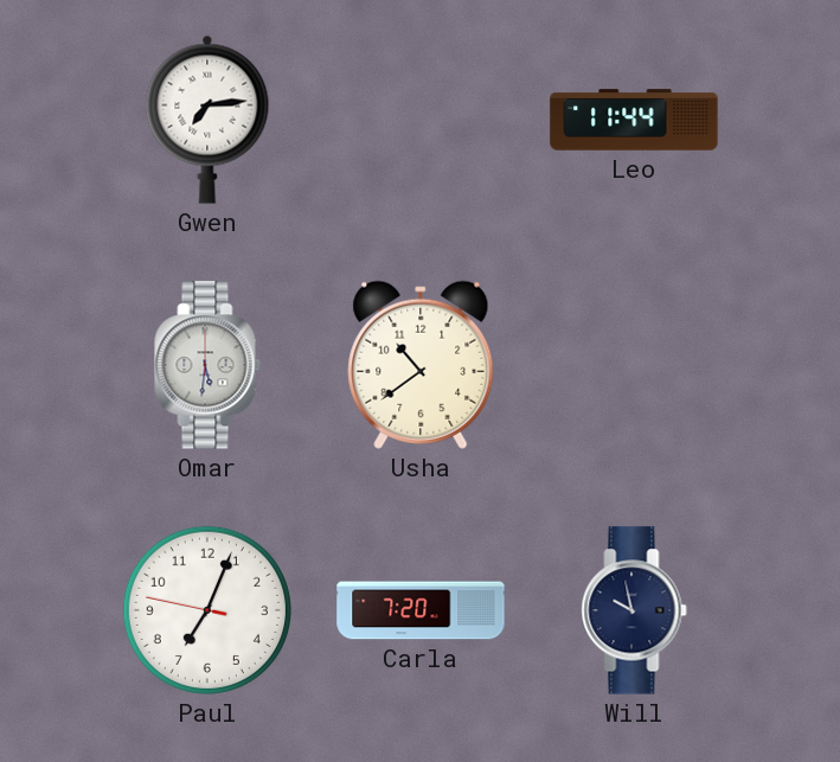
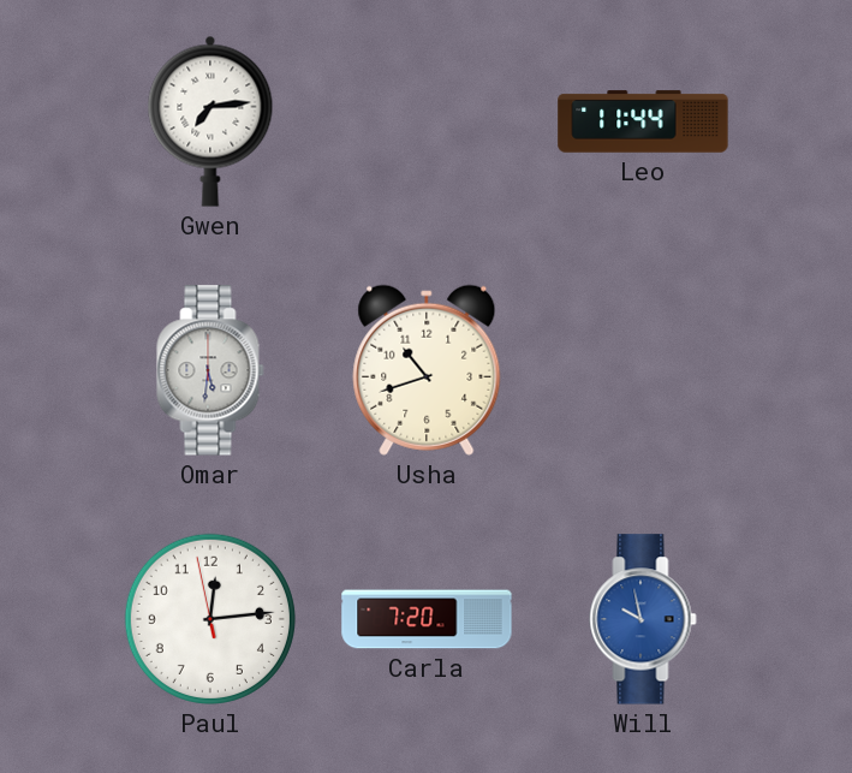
Usha: 10:39 -> 10:42 (427, 370)
Paul: 7:03 -> 12:13 (210, 619)
Will dial: navy -> blue (643, 619)
